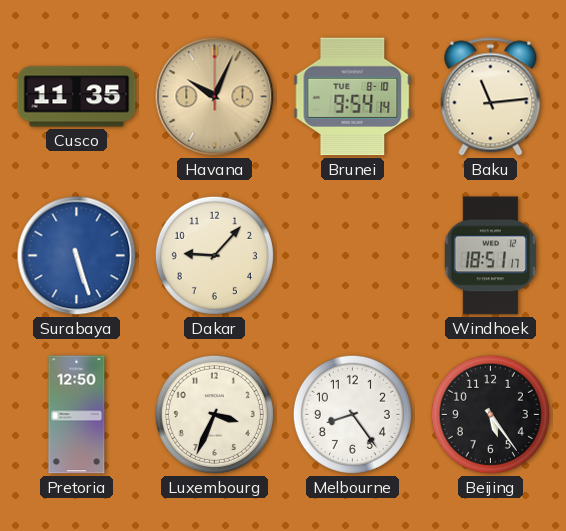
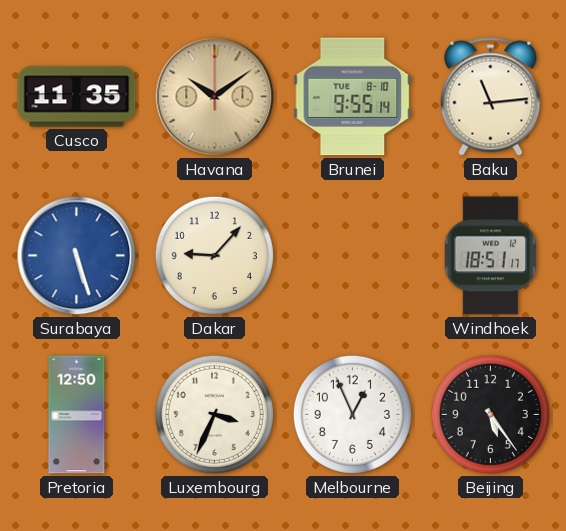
Havana: 10:04 -> 10:09 (215, 97)
Brunei: 9:54 -> 9:55 (353, 97)
Melbourne: 8:24 -> 12:56 (352, 414)
